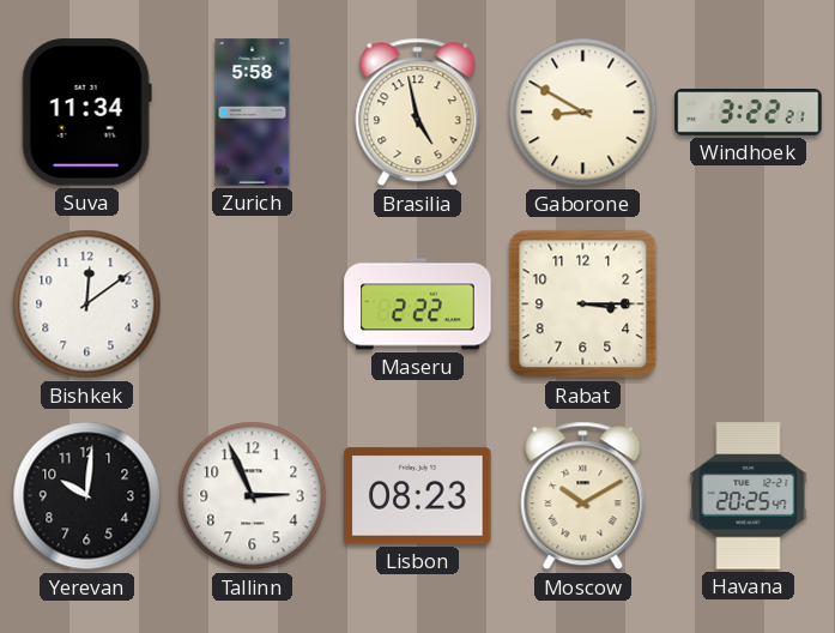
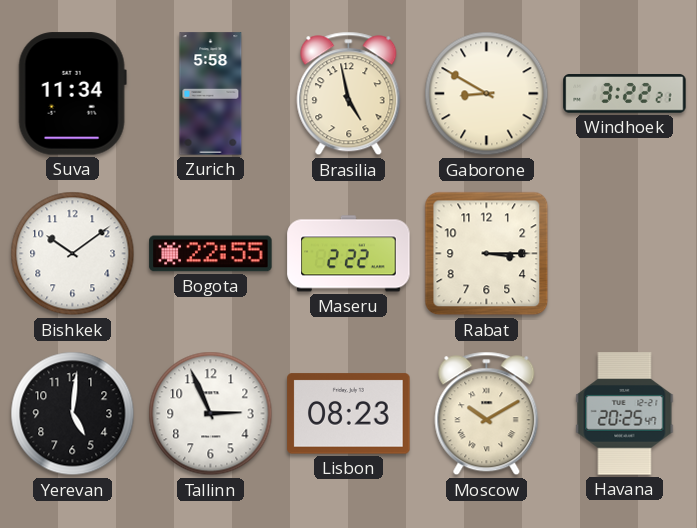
Bishkek: 12:09 -> 10:09 (73, 254)
Bogota: none -> 22:55 (211, 254)
Yerevan: 10:01 -> 5:01 (73, 414)
